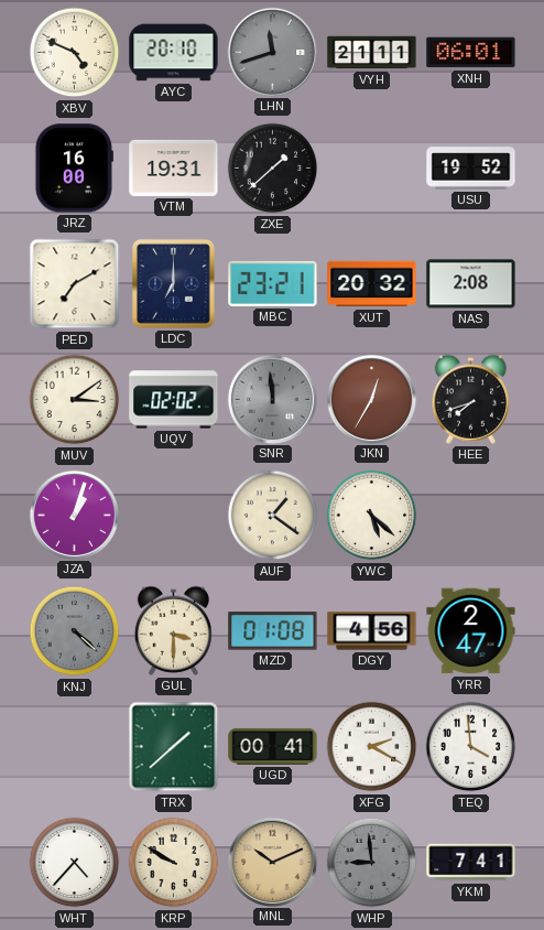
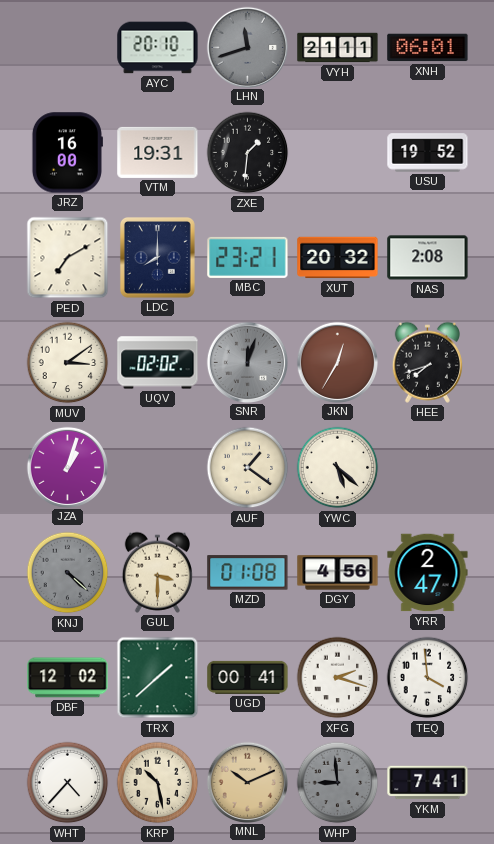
XBV: 4:49 -> none (75, 53)
ZXE: 1:38 -> 1:31 (248, 153)
LDC: 7:00 -> 8:00 (157, 257)
SNR: 11:59 -> 12:03 (247, 362)
DBF: none -> 12:02 (68, 678)
XFG: 2:20 -> 2:18 (338, 678)
KRP: 9:50 -> 10:28 (158, 783)
